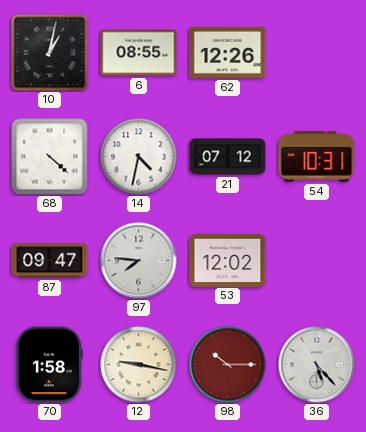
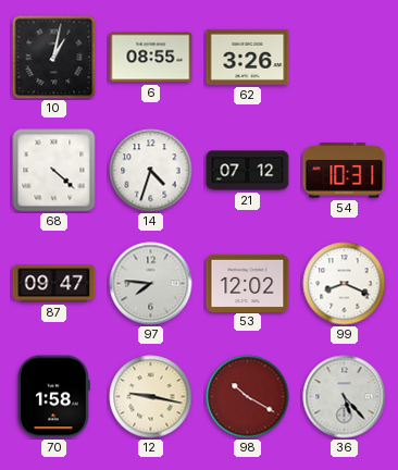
62: 12:26 -> 3:26 (248, 57)
14: 4:32 -> 4:33 (151, 171)
99: none -> 8:19 (345, 284)
98: 10:15 -> 10:20 (248, 397)
